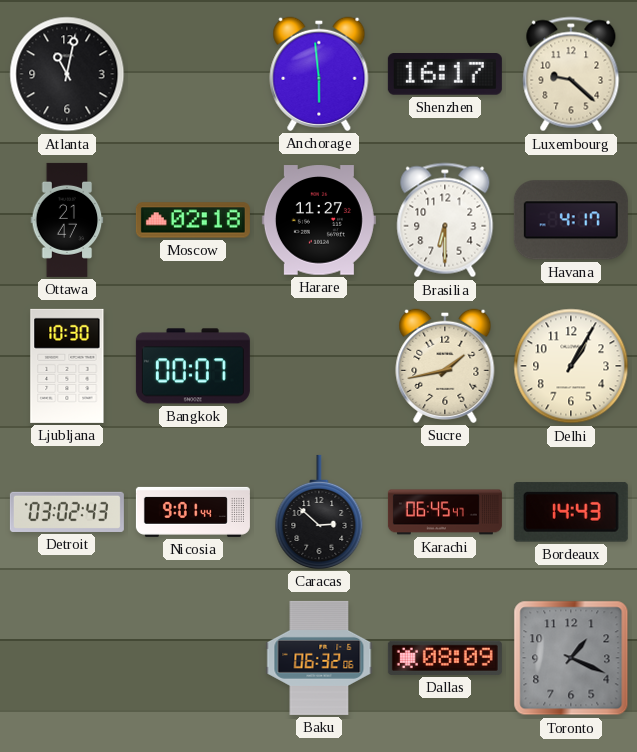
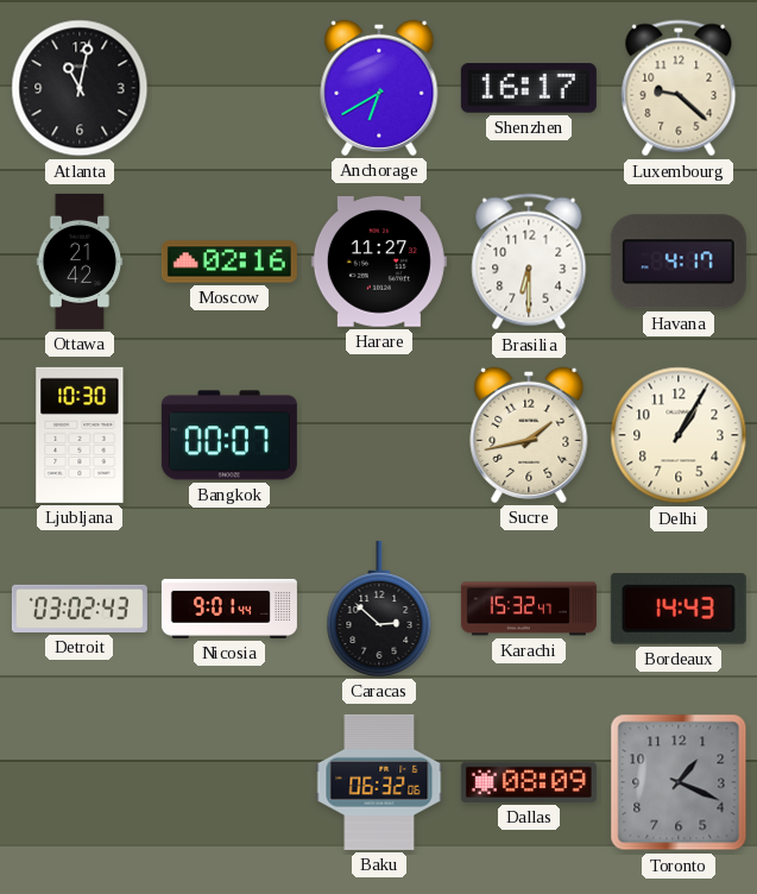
Anchorage: 5:59 -> 6:40 (379, 88)
Ottawa: 21:47 -> 21:42 (80, 262)
Moscow: 02:18 -> 02:16 (229, 262)
Karachi: 06:45 -> 15:32 (529, 609)
